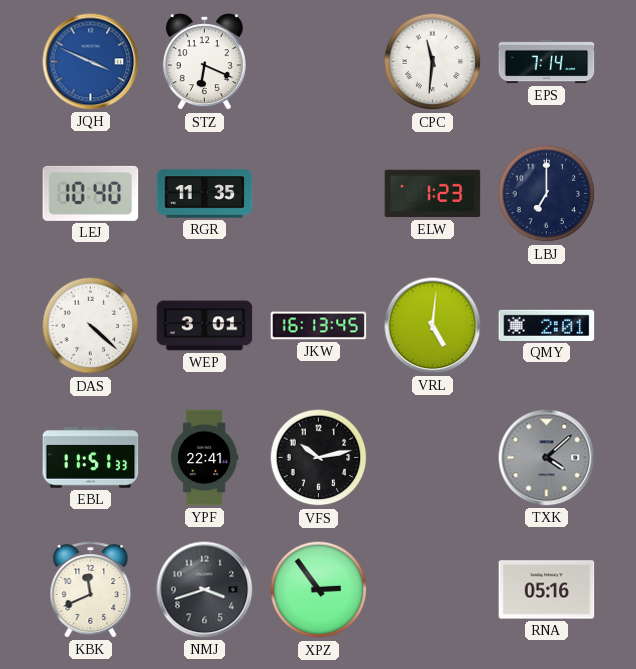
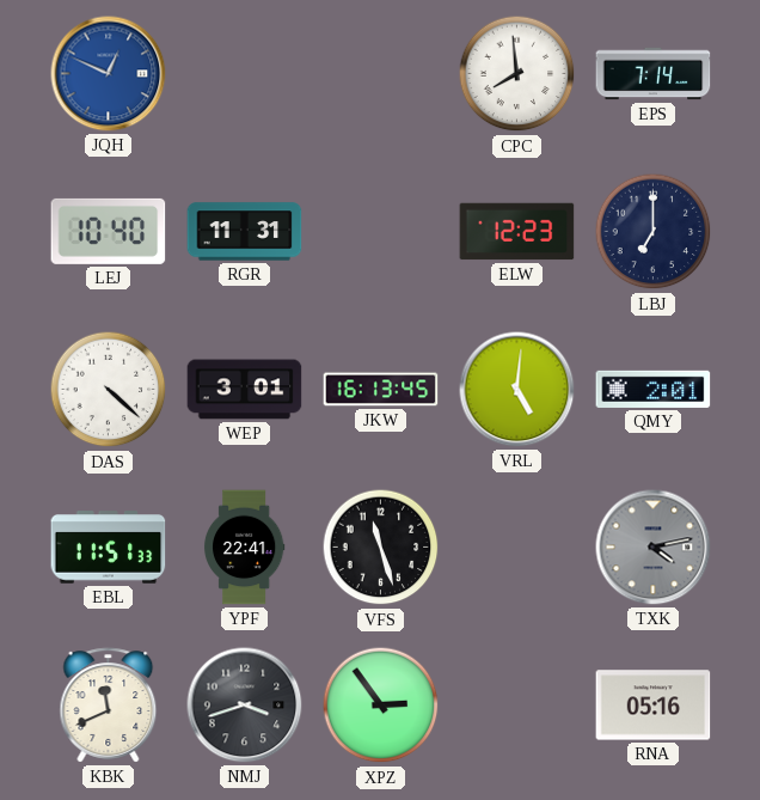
JQH: 3:49 -> 12:49 (109, 74)
STZ: 6:19 -> none (204, 62)
CPC: 11:31 -> 7:59 (517, 74)
RGR: 11:35 -> 11:31 (245, 232)
ELW: 1:23 -> 12:23 (517, 232)
VFS: 10:13 -> 11:27 (381, 548)
TXK: 4:08 -> 4:13 (654, 548)
